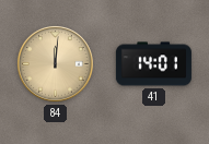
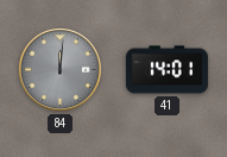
84 dial: champagne -> grey (59, 69)
